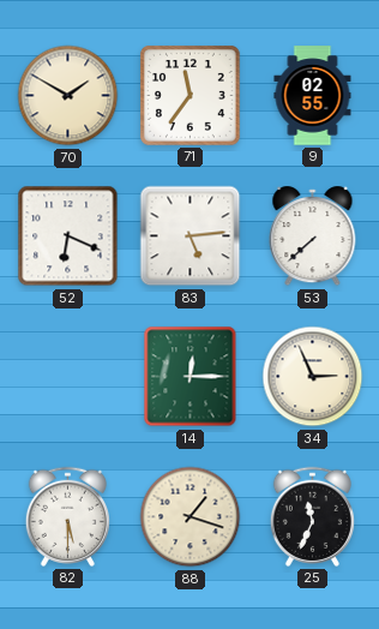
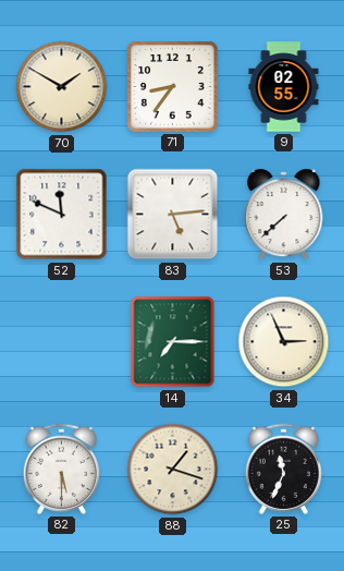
71: 11:36 -> 8:36 (173, 87)
52: 6:19 -> 11:49 (62, 215)
14: 12:15 -> 7:15 (173, 342)
